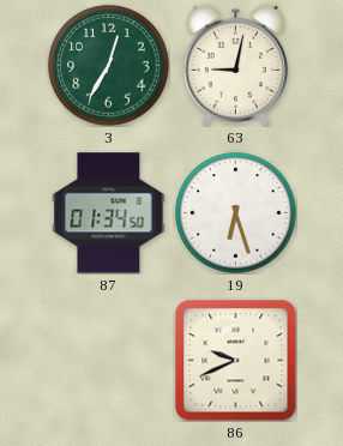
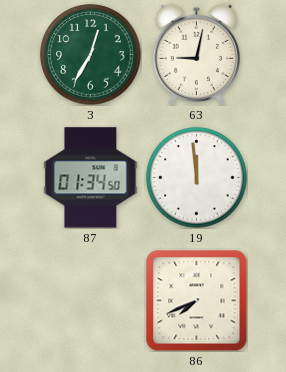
19: 6:27 -> 11:59 (197, 178)
86: 9:41 -> 7:41 (196, 300)
